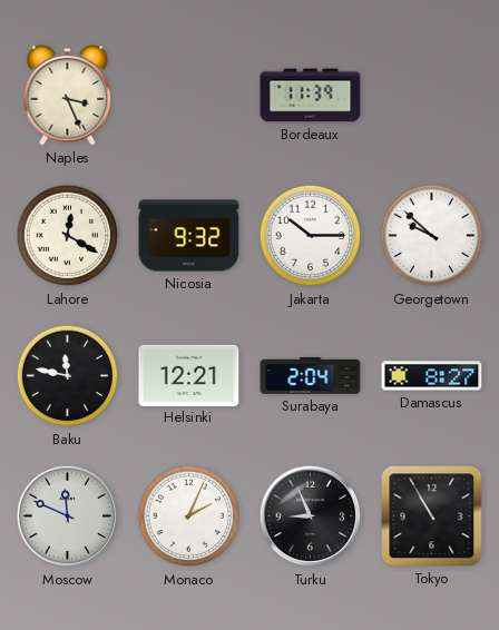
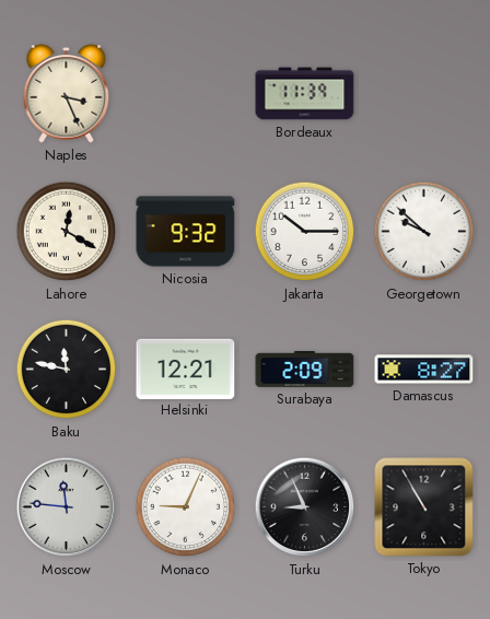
Surabaya: 2:04 -> 2:09 (305, 369)
Moscow: 11:49 -> 11:46 (67, 507)
Monaco: 2:04 -> 9:04 (186, 507)
